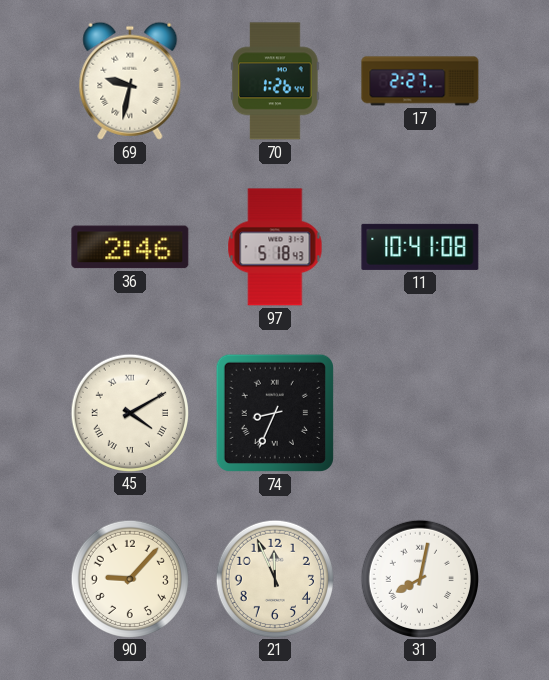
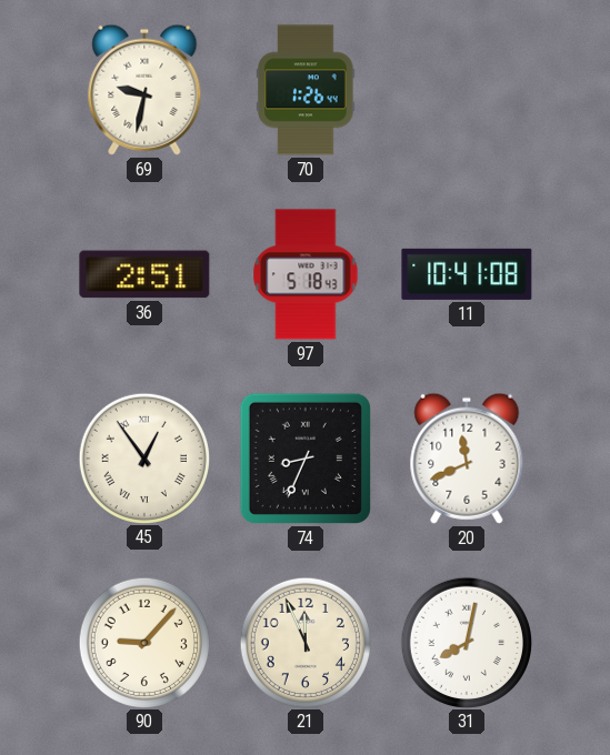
17: 2:27 -> none (420, 81)
36: 2:46 -> 2:51 (144, 274)
45: 4:10 -> 12:54 (143, 457)
20: none -> 11:41 (467, 459)
